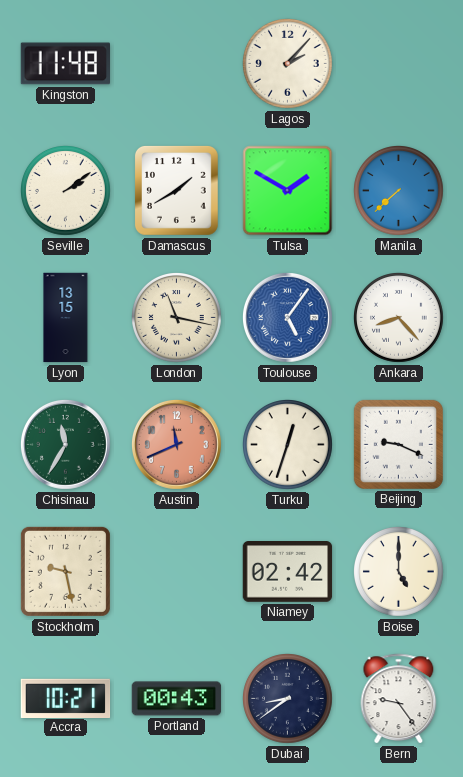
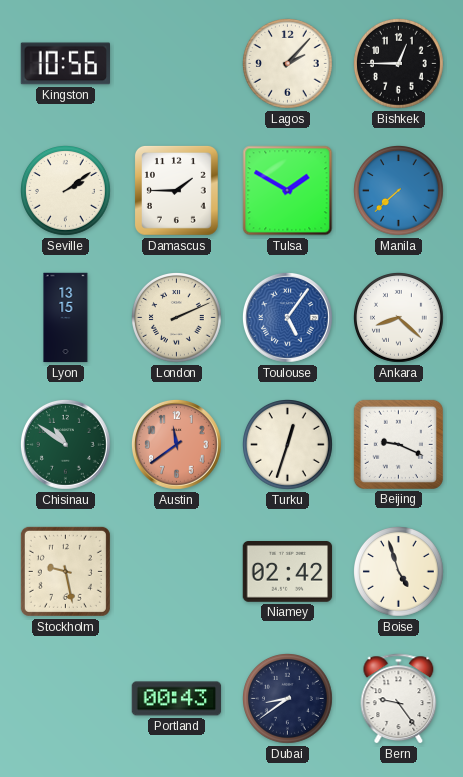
Kingston: 11:48 -> 10:56 (65, 64)
Bishkek: none -> 12:45 (399, 64)
Damascus: 1:40 -> 1:45 (176, 190)
London: 11:17 -> 2:11 (177, 318)
Ankara: 8:23 -> 8:22 (399, 318)
Chisinau: 11:35 -> 10:51 (66, 445)
Austin: 11:41 -> 11:39 (177, 445)
Boise: 5:00 -> 4:57 (399, 572)
Accra: 10:21 -> none (66, 698)
